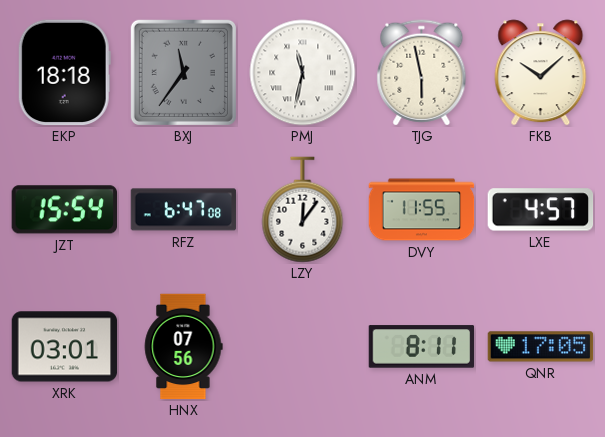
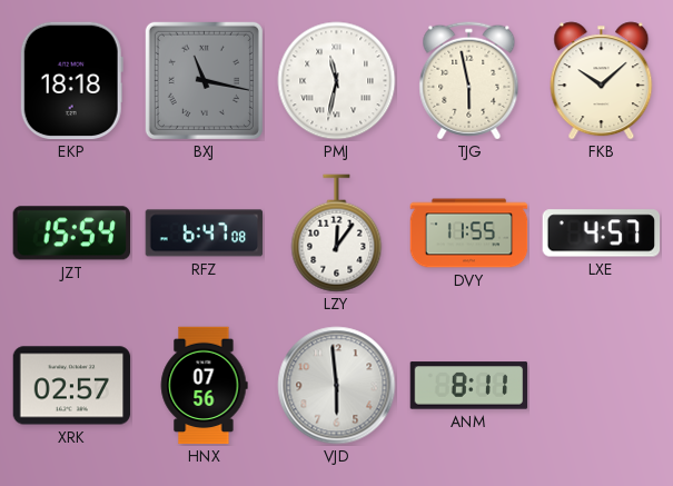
BXJ: 11:36 -> 11:17 (204, 80)
XRK: 03:01 -> 02:57 (72, 386)
VJD: none -> 5:59 (337, 386)
QNR: 17:05 -> none (541, 347)
